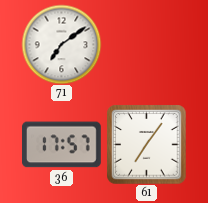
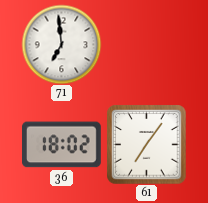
71: 7:09 -> 6:59 (61, 44)
36: 17:57 -> 18:02 (62, 145)
